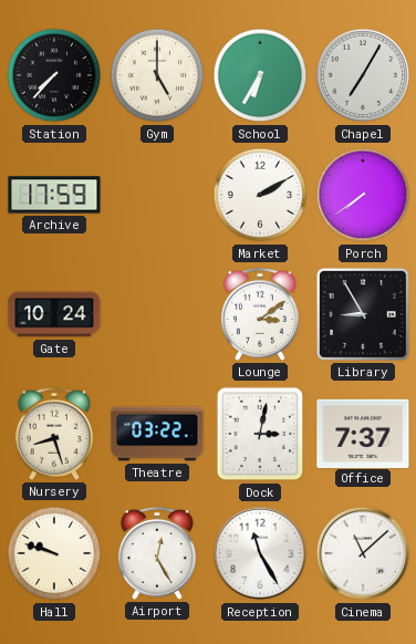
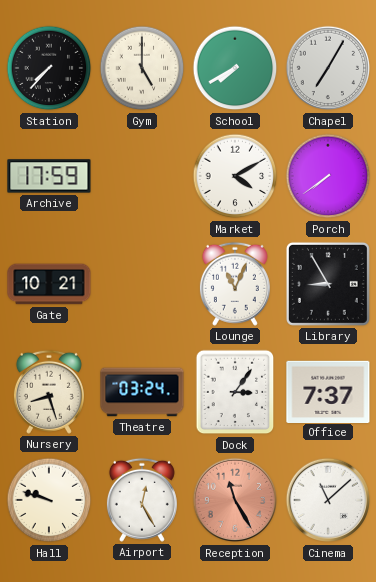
School: 6:35 -> 7:40 (235, 68)
Market: 2:10 -> 4:10 (235, 176)
Gate: 10:24 -> 10:21 (49, 284)
Lounge: 3:09 -> 11:04 (235, 284)
Theatre: 03:22 -> 03:24 (142, 392)
Dock: 3:02 -> 3:06 (235, 392)
Reception dial: white -> salmon (235, 500)
